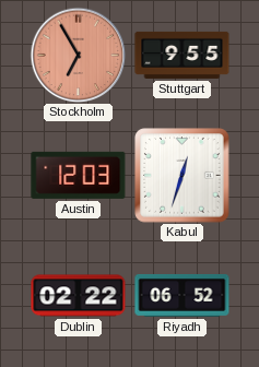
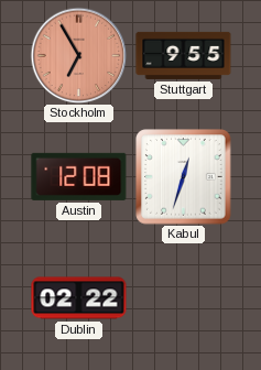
Austin: 12:03 -> 12:08 (79, 176)
Riyadh: 06:52 -> none (183, 295)
